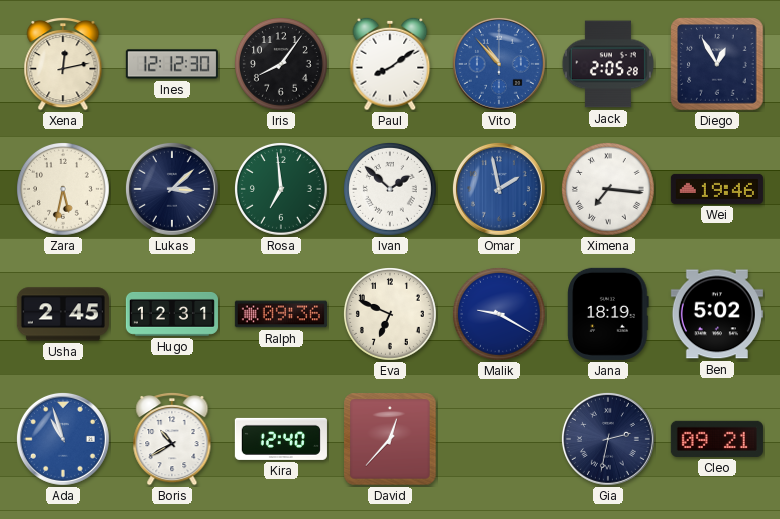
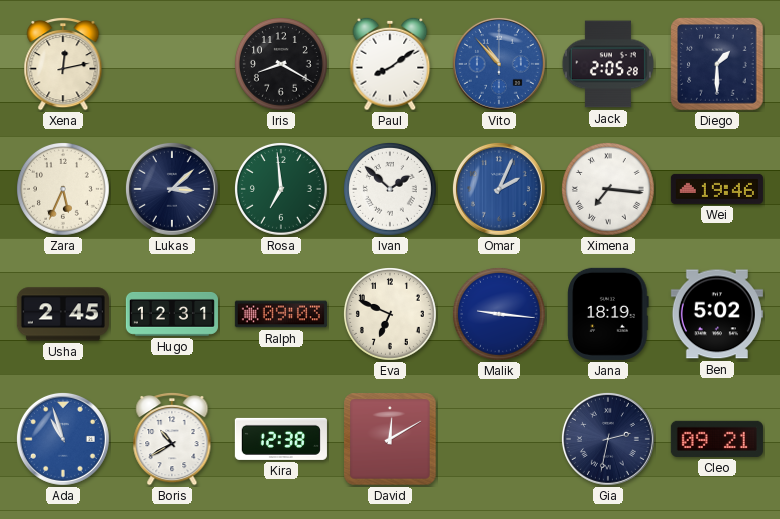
Ines: 12:12 -> none (172, 64)
Iris: 8:06 -> 8:20 (282, 65)
Diego: 12:55 -> 1:30 (717, 64)
Zara: 5:32 -> 5:34 (64, 190)
Omar: 1:58 -> 2:04 (499, 189)
Ralph: 09:36 -> 09:03 (281, 314)
Malik: 9:20 -> 9:16 (500, 315)
Kira: 12:40 -> 12:38 (281, 439)
David: 12:37 -> 12:10 (390, 439)
